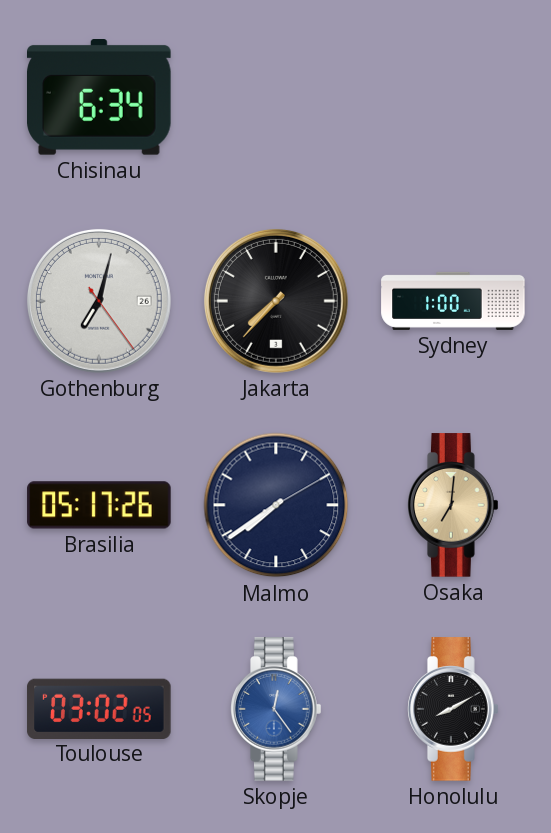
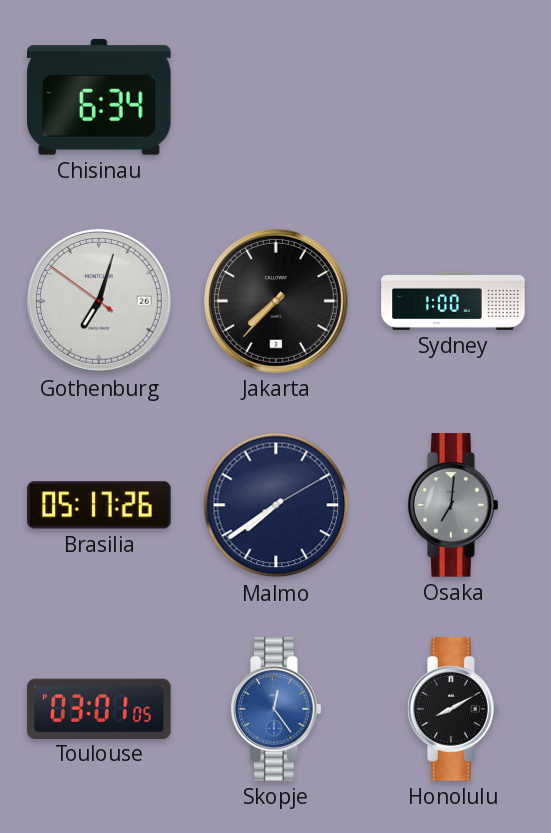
Gothenburg: 7:02:24 -> 7:02:51 (99, 301)
Osaka dial: champagne -> grey (453, 505)
Toulouse: 03:02 -> 03:01 (99, 708)
